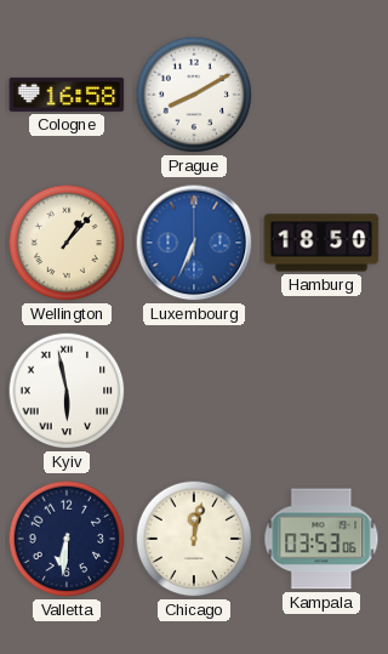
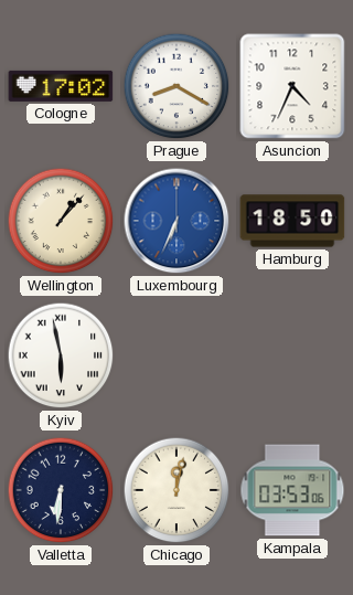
Cologne: 16:58 -> 17:02 (61, 86)
Prague: 8:10 -> 8:20 (176, 86)
Asuncion: none -> 4:34 (292, 86)
